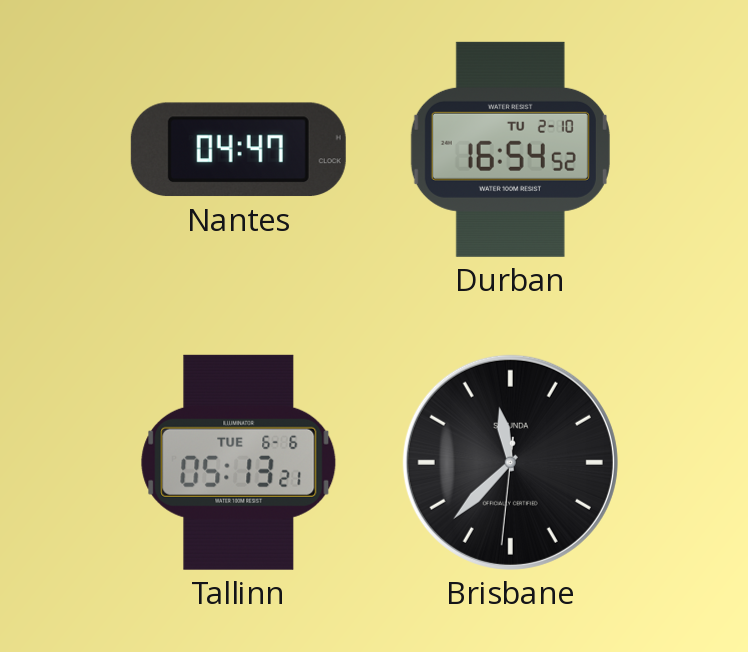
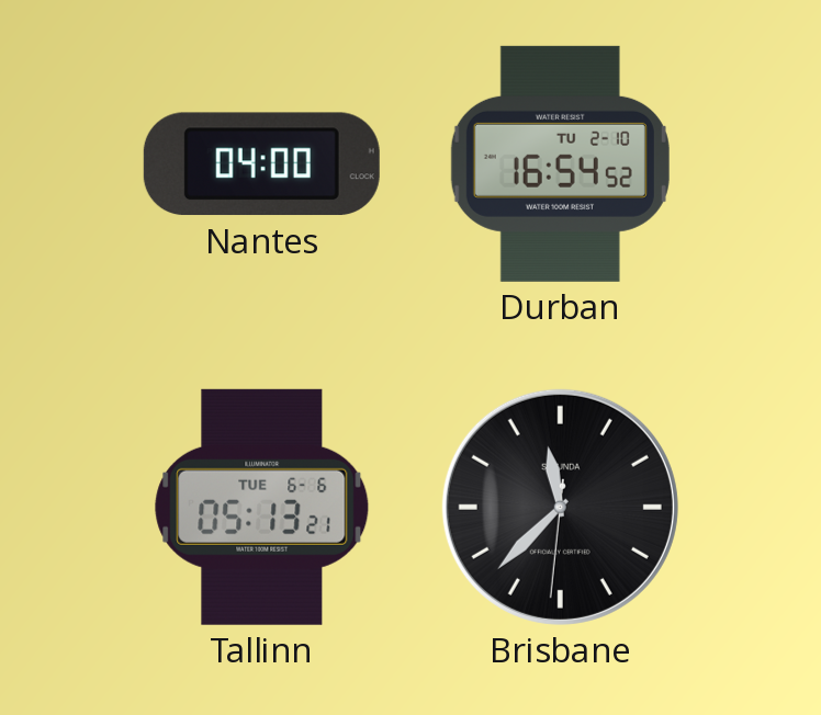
Nantes: 04:47 -> 04:00 (261, 164)
